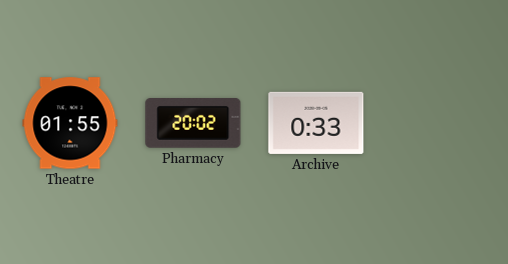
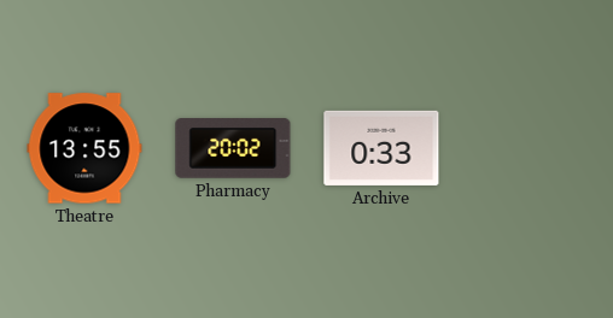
Theatre: 01:55 -> 13:55 (84, 148)
